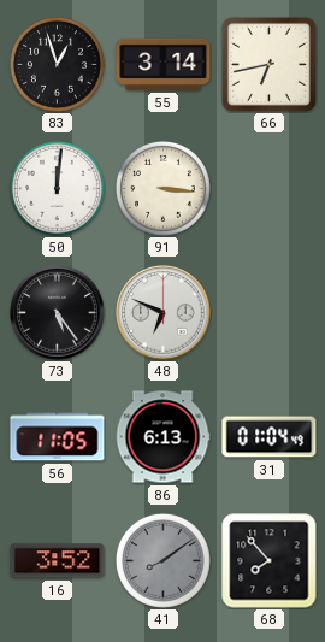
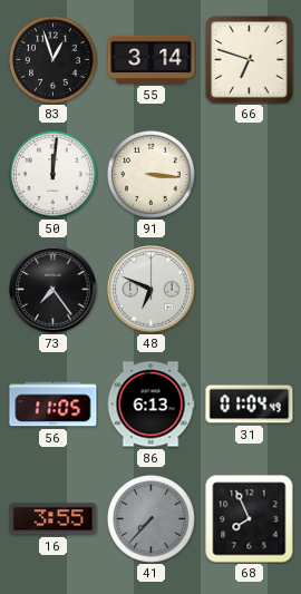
66: 6:43 -> 6:48 (249, 59)
73: 5:24 -> 7:24 (54, 290)
16: 3:52 -> 3:55 (54, 519)
41: 8:09 -> 7:37 (152, 519)
68: 7:53 -> 7:56 (250, 519)
